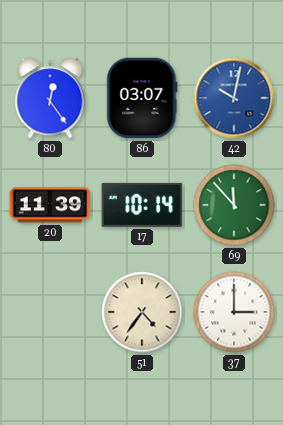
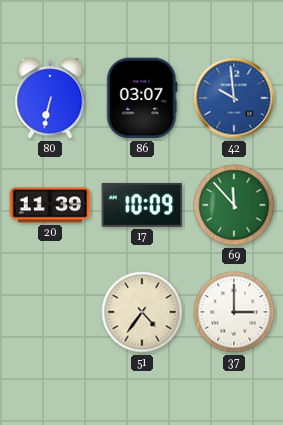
80: 12:24 -> 6:32 (50, 98)
42: 10:02 -> 9:59 (234, 98)
17: 10:14 -> 10:09 (142, 205)
